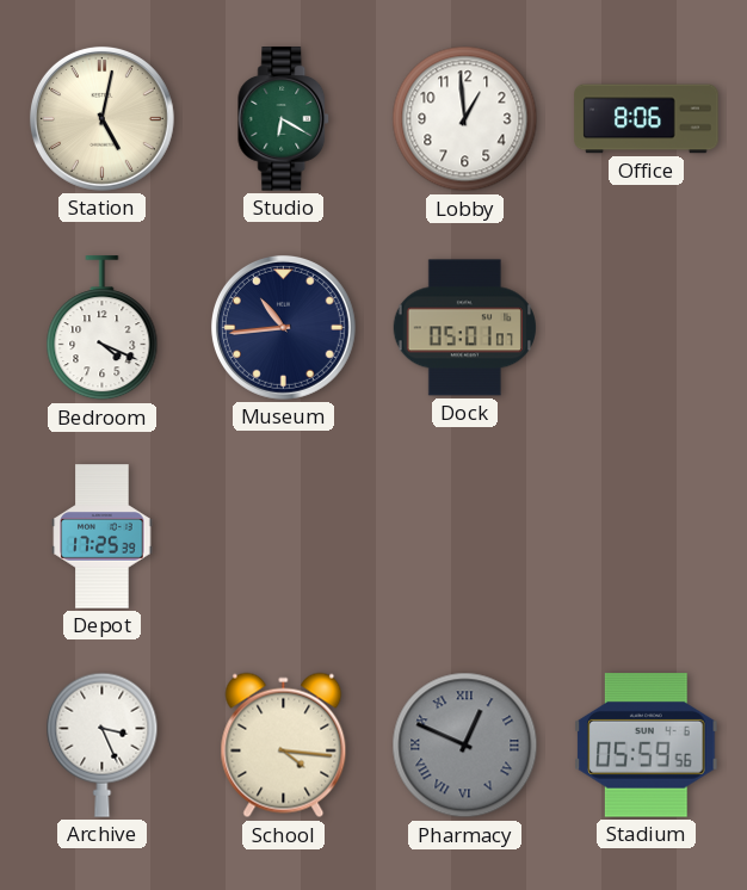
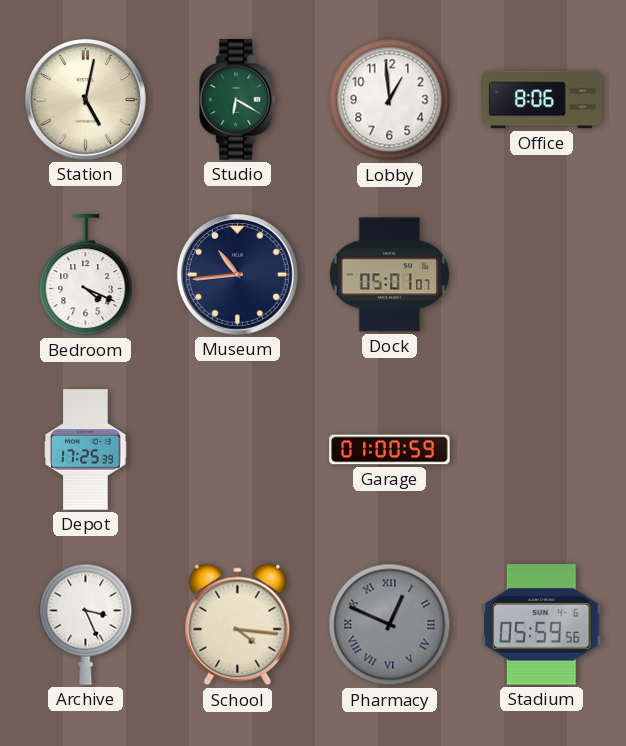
Garage: none -> 01:00 (390, 450)
